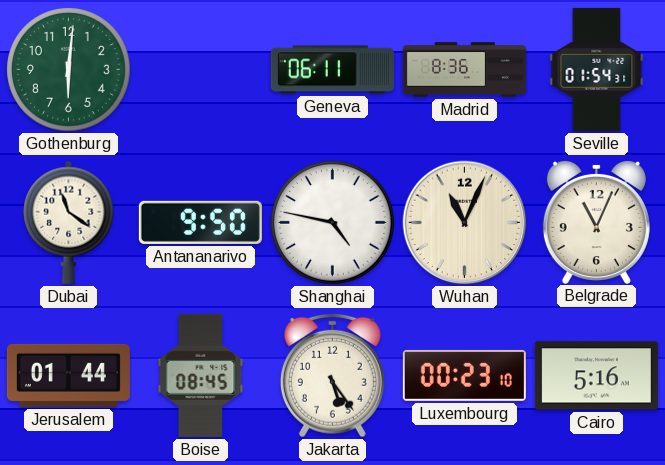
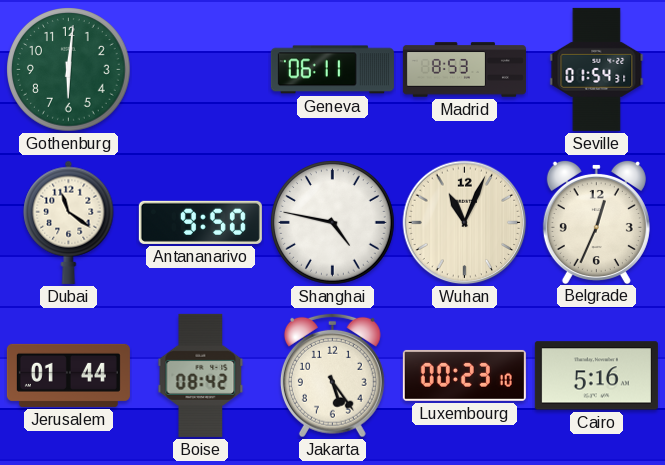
Madrid: 8:36 -> 8:53 (464, 70)
Belgrade: 11:04 -> 12:34 (596, 221)
Boise: 08:45 -> 08:42 (201, 375)
